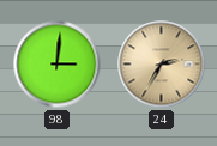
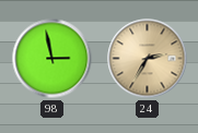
98: 3:01 -> 2:58 (53, 59)
